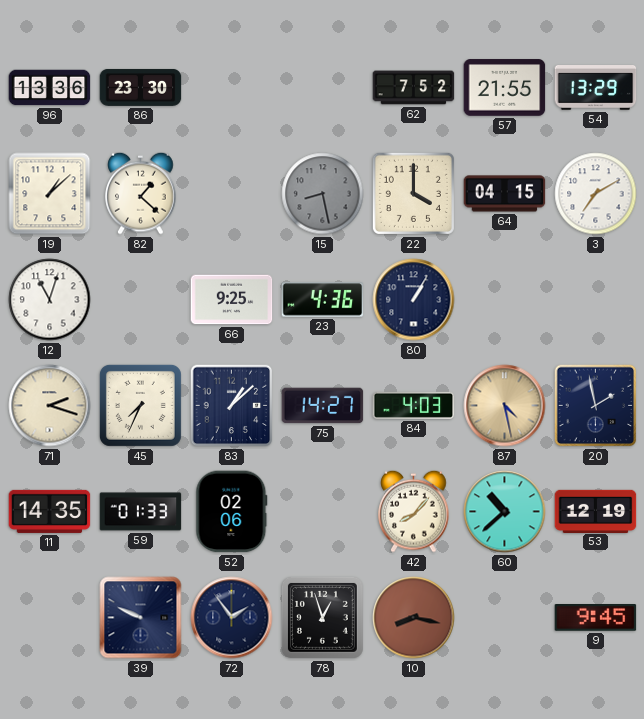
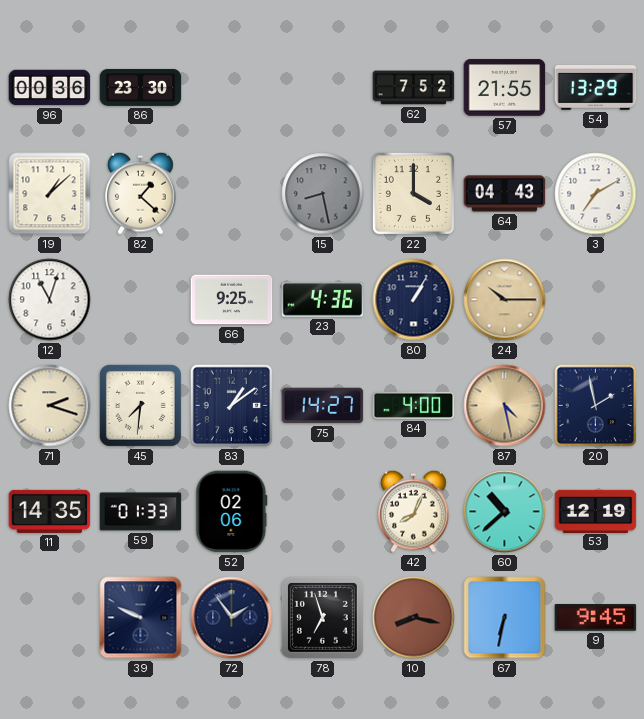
96: 13:36 -> 00:36 (50, 88)
64: 04:15 -> 04:43 (505, 194)
24: none -> 10:15 (505, 300)
45: 7:34 -> 7:31 (140, 405)
83: 1:08 -> 1:09 (232, 406)
84: 4:03 -> 4:00 (414, 405)
42: 8:07 -> 8:04 (414, 511)
78: 12:57 -> 6:57 (322, 617)
67: none -> 6:32 (505, 618)
